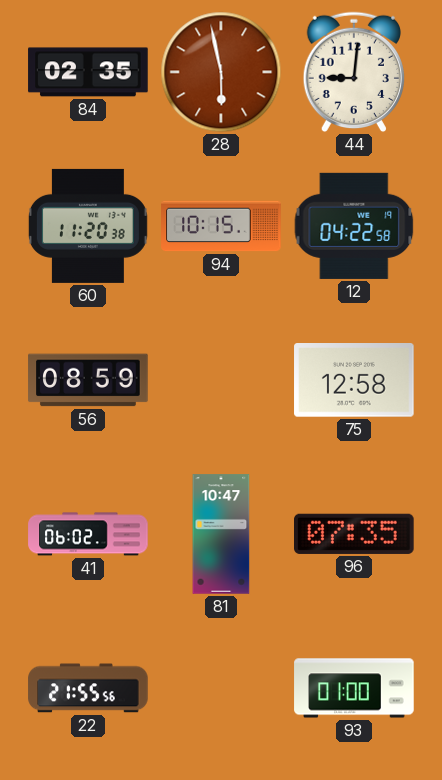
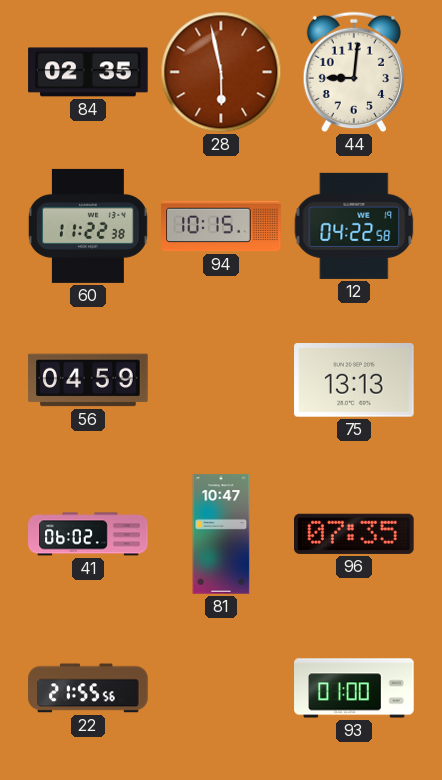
60: 11:20 -> 11:22 (88, 226)
56: 08:59 -> 04:59 (88, 380)
75: 12:58 -> 13:13 (354, 380)
